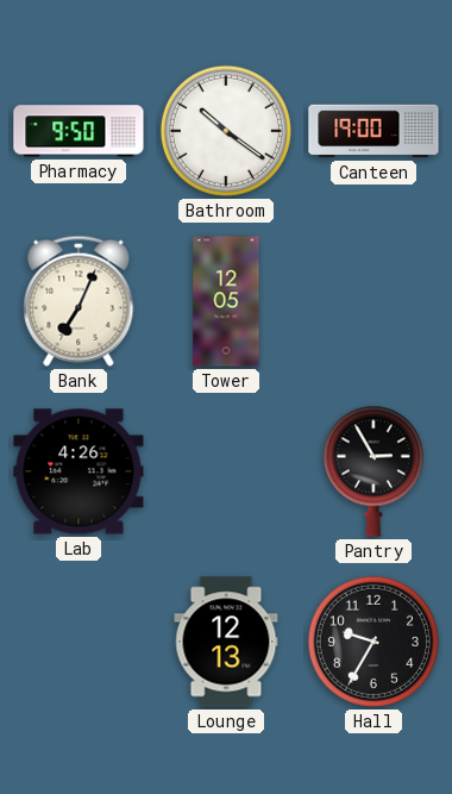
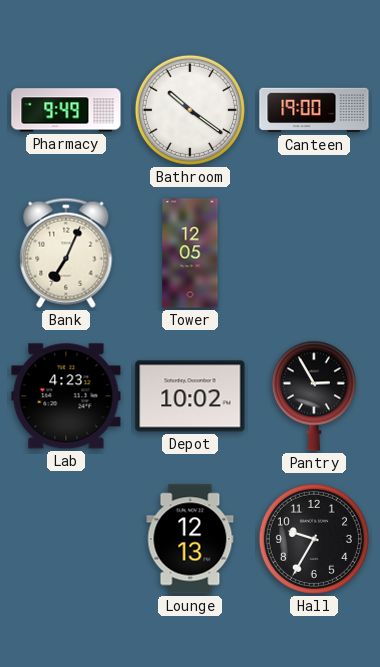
Pharmacy: 9:50 -> 9:49 (66, 110)
Lab: 4:26 -> 4:23 (66, 396)
Depot: none -> 10:02 (190, 396)
